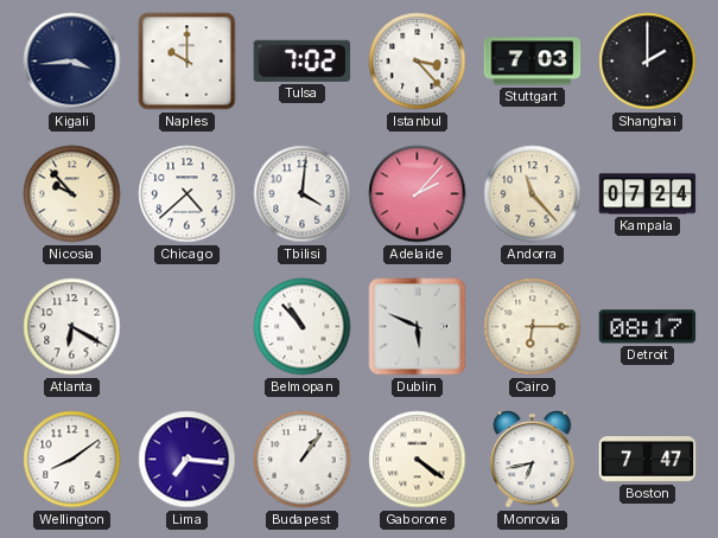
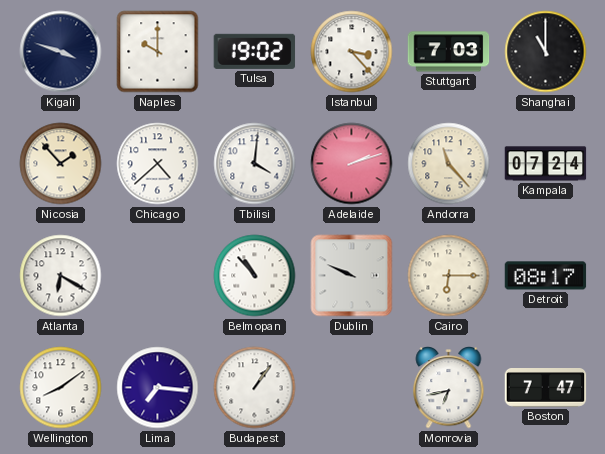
Kigali: 3:44 -> 3:48 (61, 52)
Tulsa: 7:02 -> 19:02 (255, 51)
Shanghai: 2:00 -> 11:00 (546, 52)
Nicosia: 9:53 -> 1:53 (61, 164)
Adelaide: 2:07 -> 2:12 (352, 164)
Dublin: 5:49 -> 9:49 (352, 276)
Gaborone: 4:21 -> none (418, 460)
